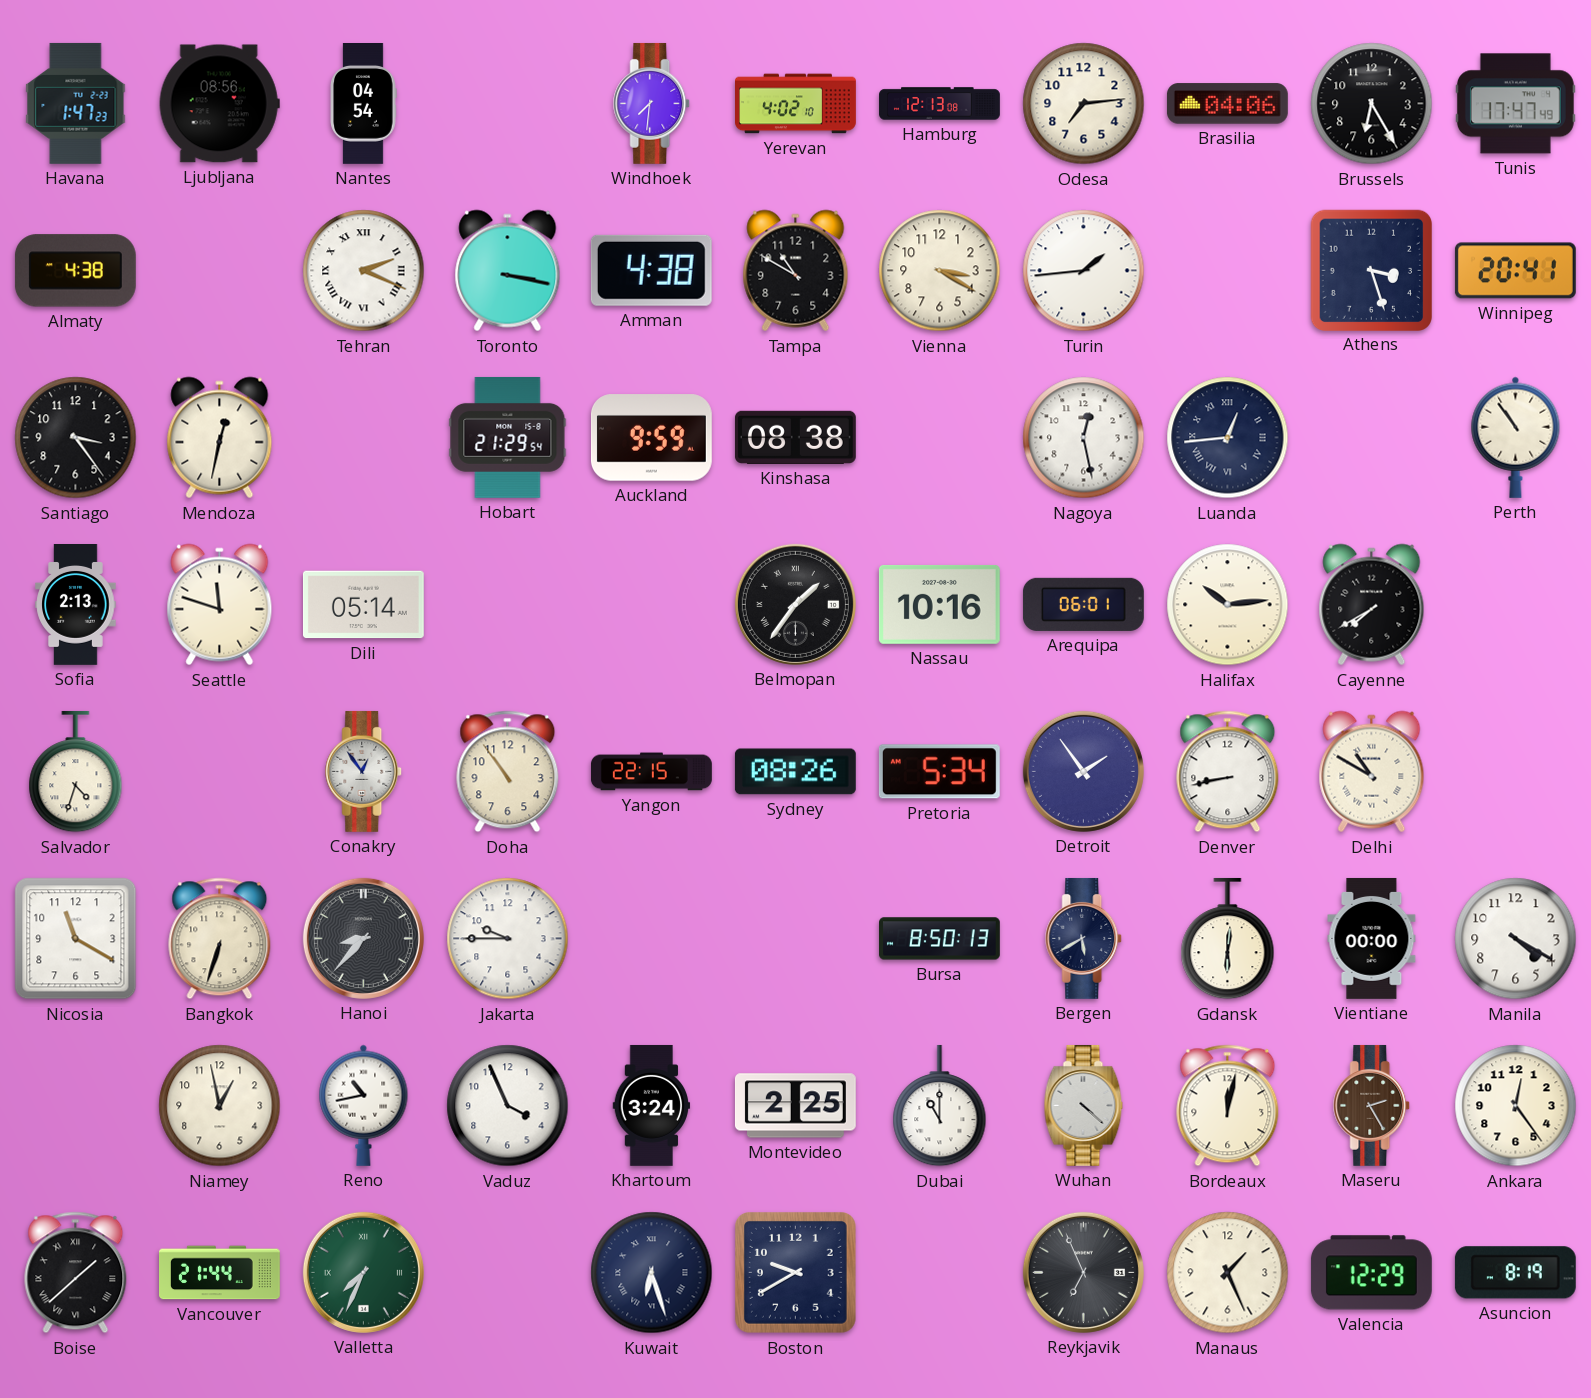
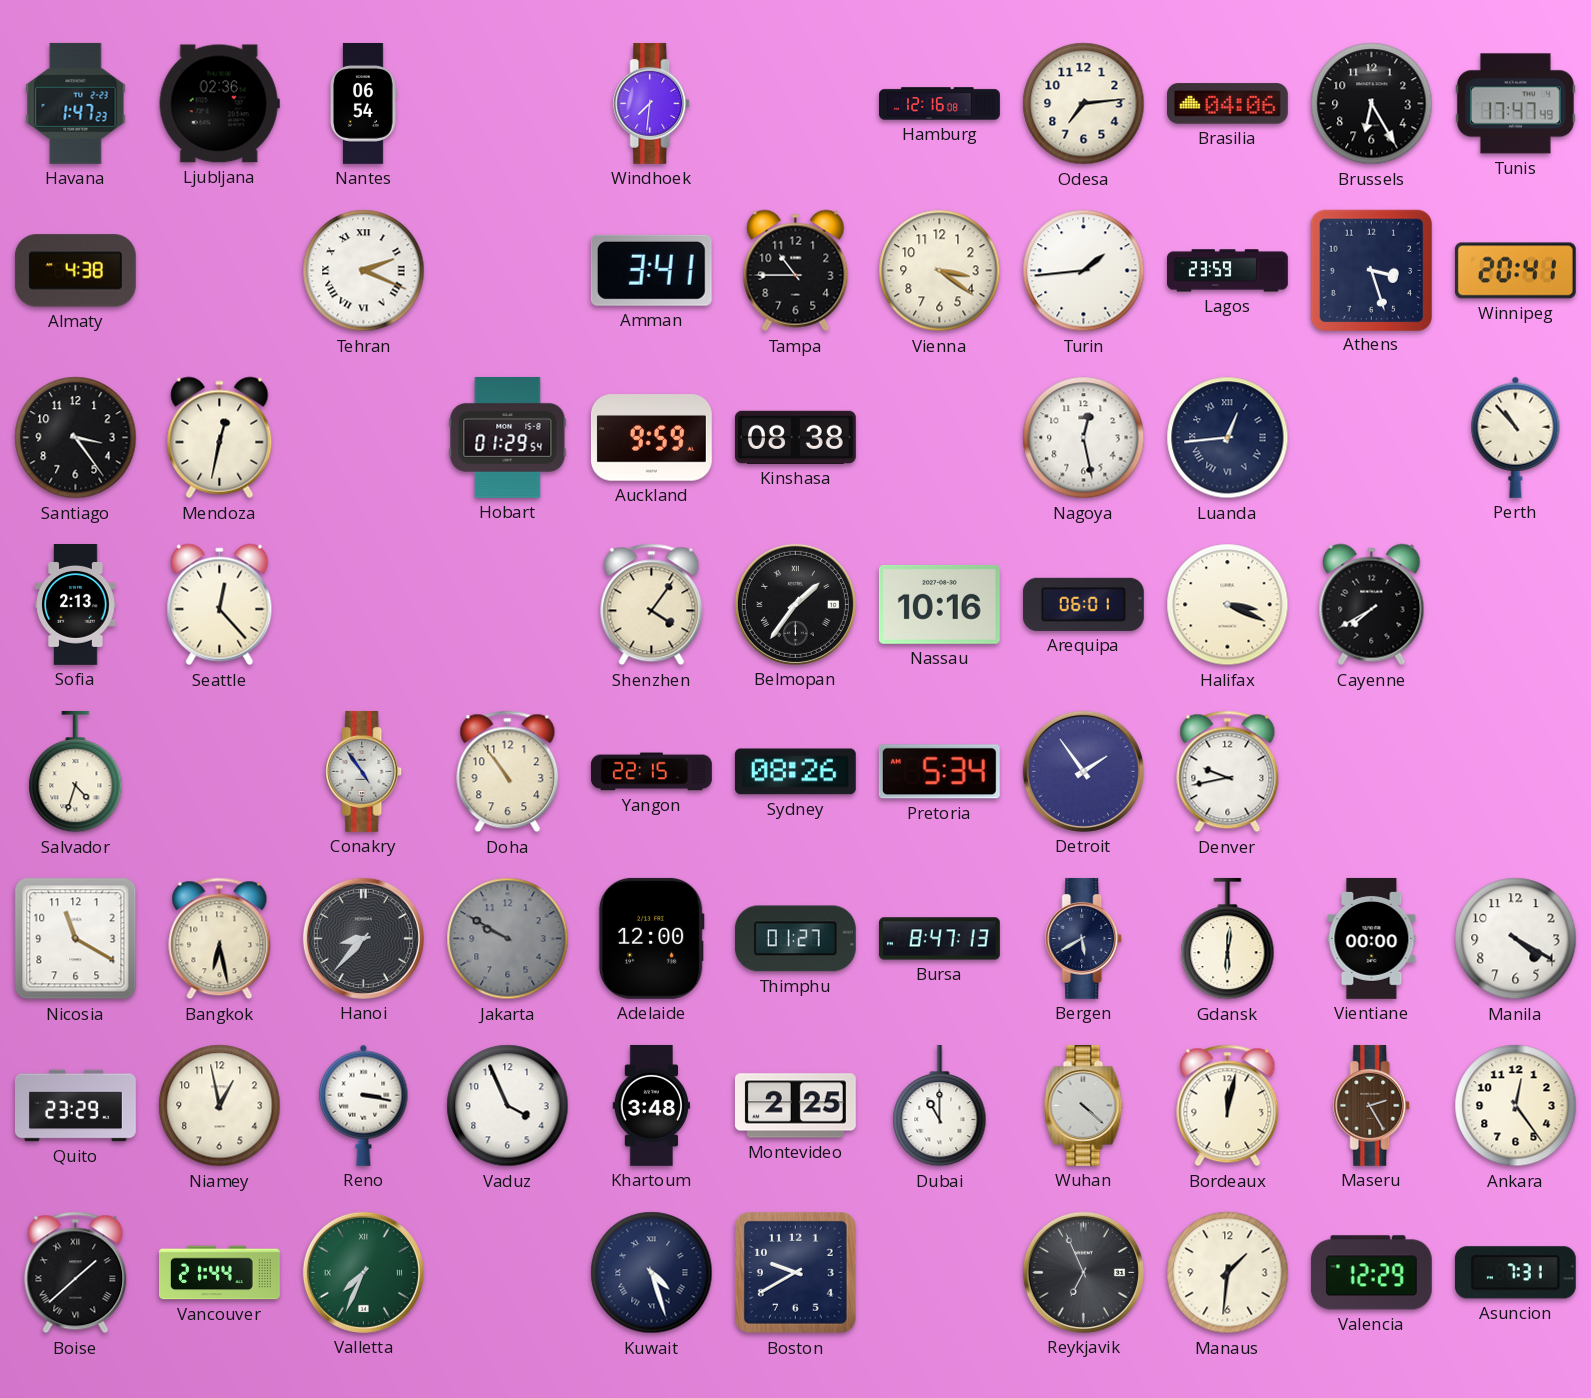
Ljubljana: 08:56 -> 02:36 (219, 104)
Nantes: 04:54 -> 06:54 (363, 104)
Yerevan: 4:02 -> none (796, 104)
Hamburg: 12:13 -> 12:16 (940, 104)
Toronto: 3:17 -> none (508, 271)
Amman: 4:38 -> 3:41 (651, 270)
Tampa: 10:50 -> 10:45 (796, 271)
Vienna: 3:20 -> 3:21 (940, 271)
Lagos: none -> 23:59 (1228, 271)
Hobart: 21:29 -> 01:29 (508, 437)
Perth: 10:54 -> 10:53 (1516, 437)
Seattle: 11:48 -> 12:23 (220, 605)
Dili: 05:14 -> none (363, 605)
Shenzhen: none -> 4:06 (652, 605)
Halifax: 10:14 -> 3:19 (1228, 605)
Conakry: 12:54 -> 4:54 (364, 771)
Denver: 8:43 -> 9:43 (1228, 772)
Delhi: 10:50 -> none (1372, 772)
Bangkok: 6:33 -> 6:28 (220, 939)
Jakarta: 9:45 -> 9:50 (508, 939)
Jakarta dial: white -> grey (508, 939)
Adelaide: none -> 12:00 (651, 938)
Thimphu: none -> 01:27 (795, 939)
Bursa: 8:50 -> 8:47 (940, 939)
Quito: none -> 23:29 (76, 1106)
Reno: 10:43 -> 3:17 (364, 1105)
Khartoum: 3:24 -> 3:48 (652, 1105)
Kuwait: 6:27 -> 4:27 (652, 1273)
Manaus: 1:26 -> 1:31 (1228, 1273)
Asuncion: 8:19 -> 7:31 (1515, 1273)
